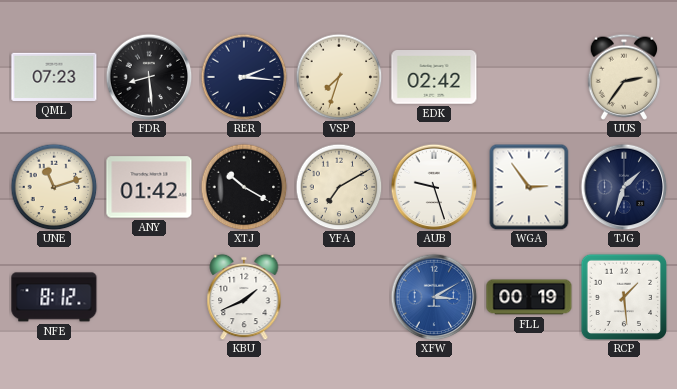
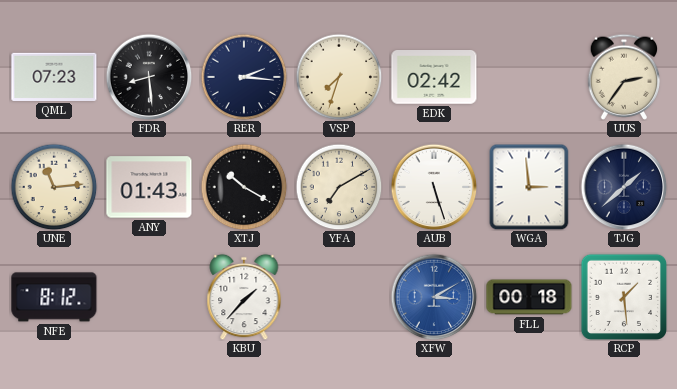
UNE: 11:12 -> 11:14 (54, 187)
ANY: 01:42 -> 01:43 (149, 187)
AUB: 9:27 -> 5:27 (434, 187)
WGA: 2:54 -> 2:59 (529, 187)
TJG: 1:33 -> 1:38 (624, 187)
KBU: 1:41 -> 1:37 (244, 297)
FLL: 00:19 -> 00:18 (529, 297)
